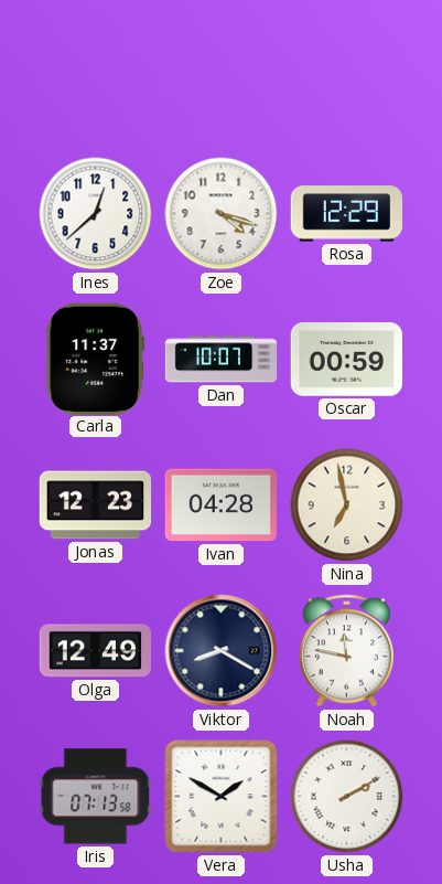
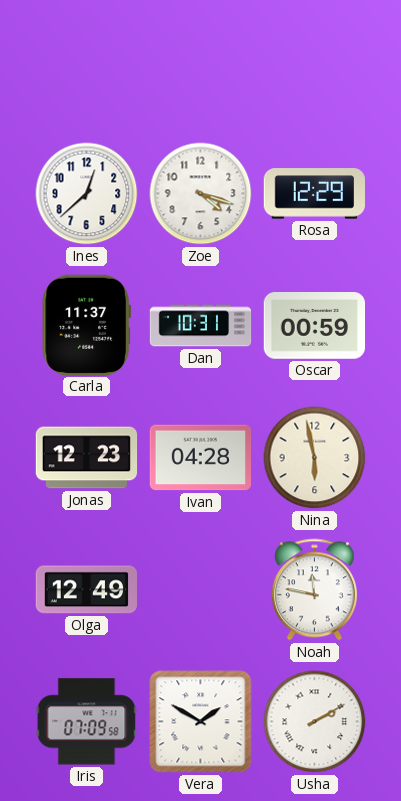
Dan: 10:07 -> 10:31 (201, 326)
Nina: 6:58 -> 5:58 (315, 458)
Viktor: 8:20 -> none (222, 651)
Iris: 07:13 -> 07:09 (87, 722)
